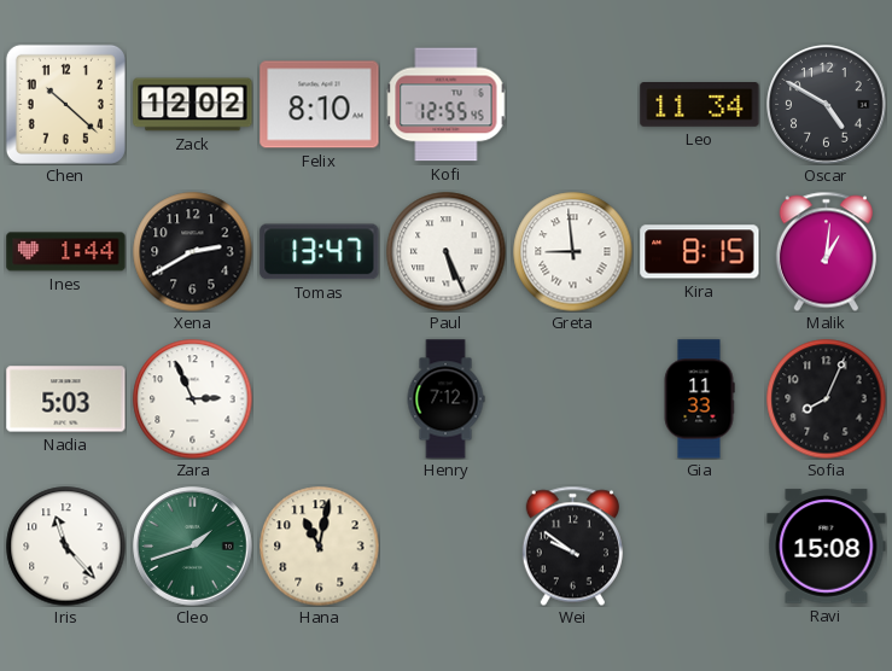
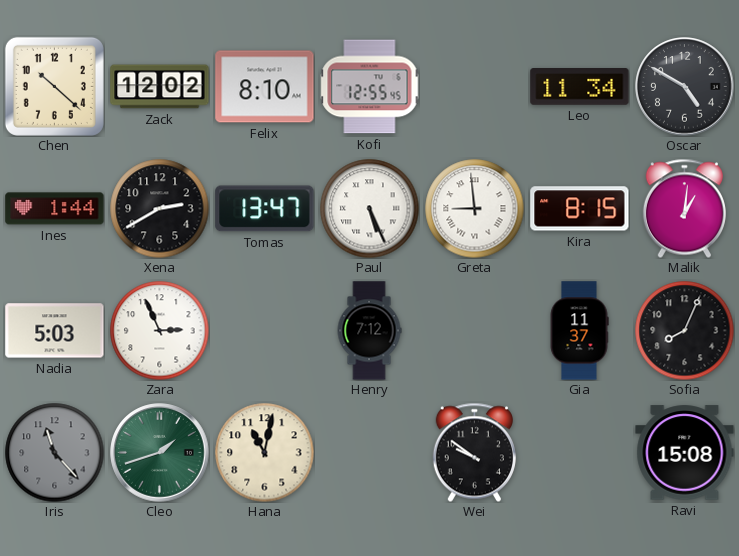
Gia: 11:33 -> 11:37 (579, 331)
Iris dial: white -> grey (55, 453)
